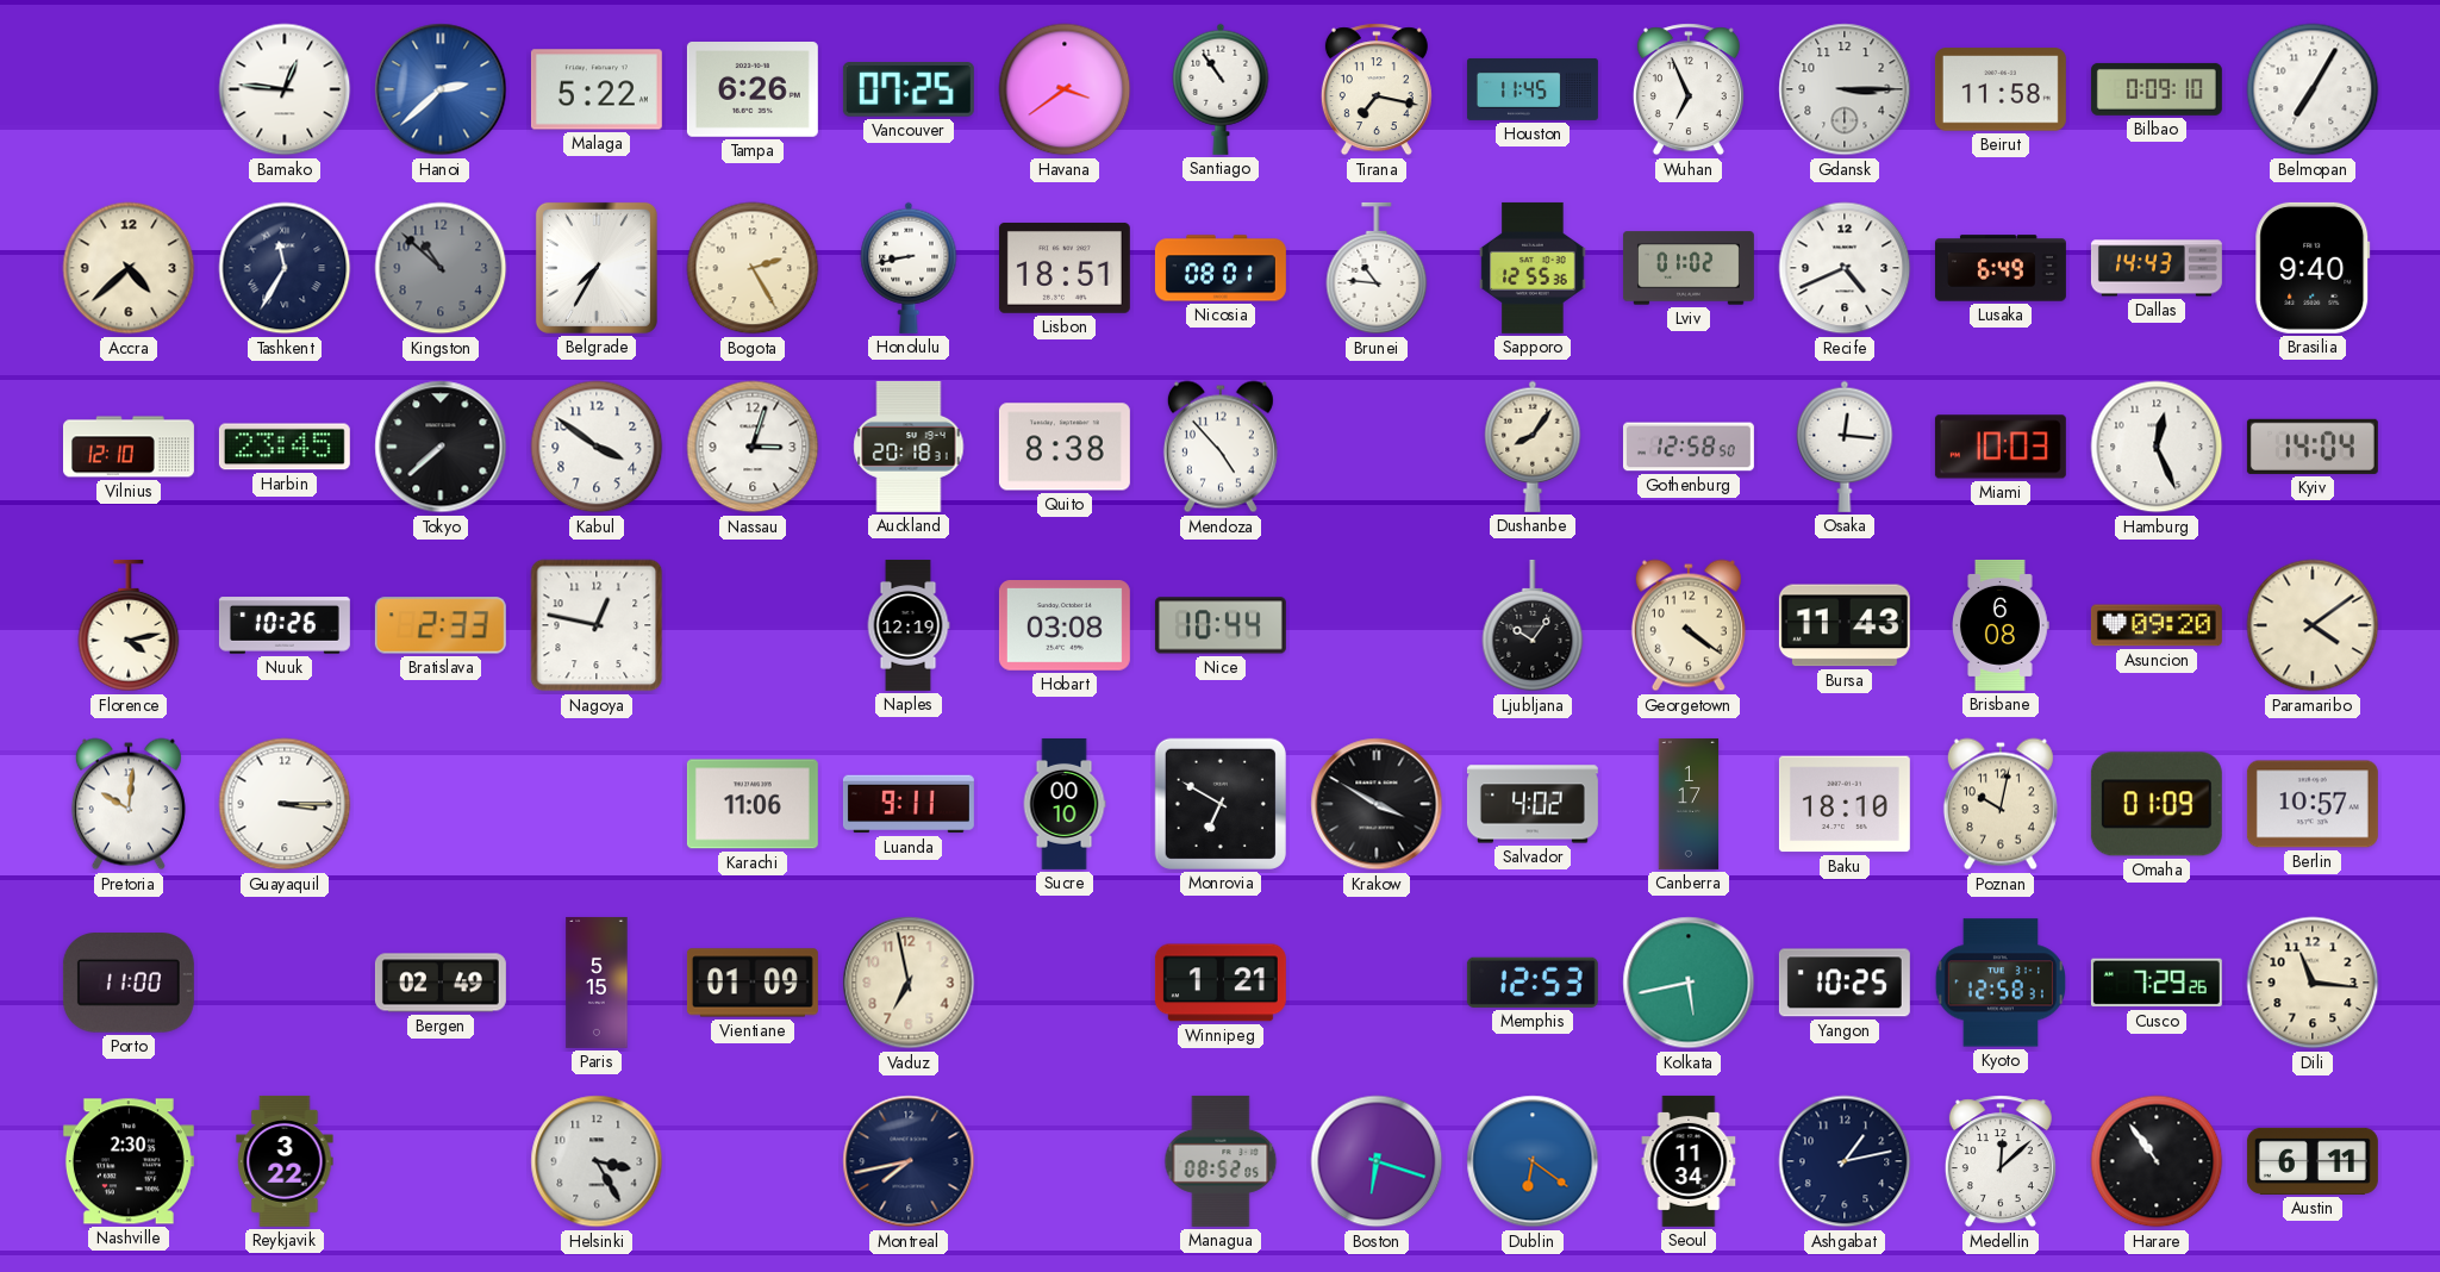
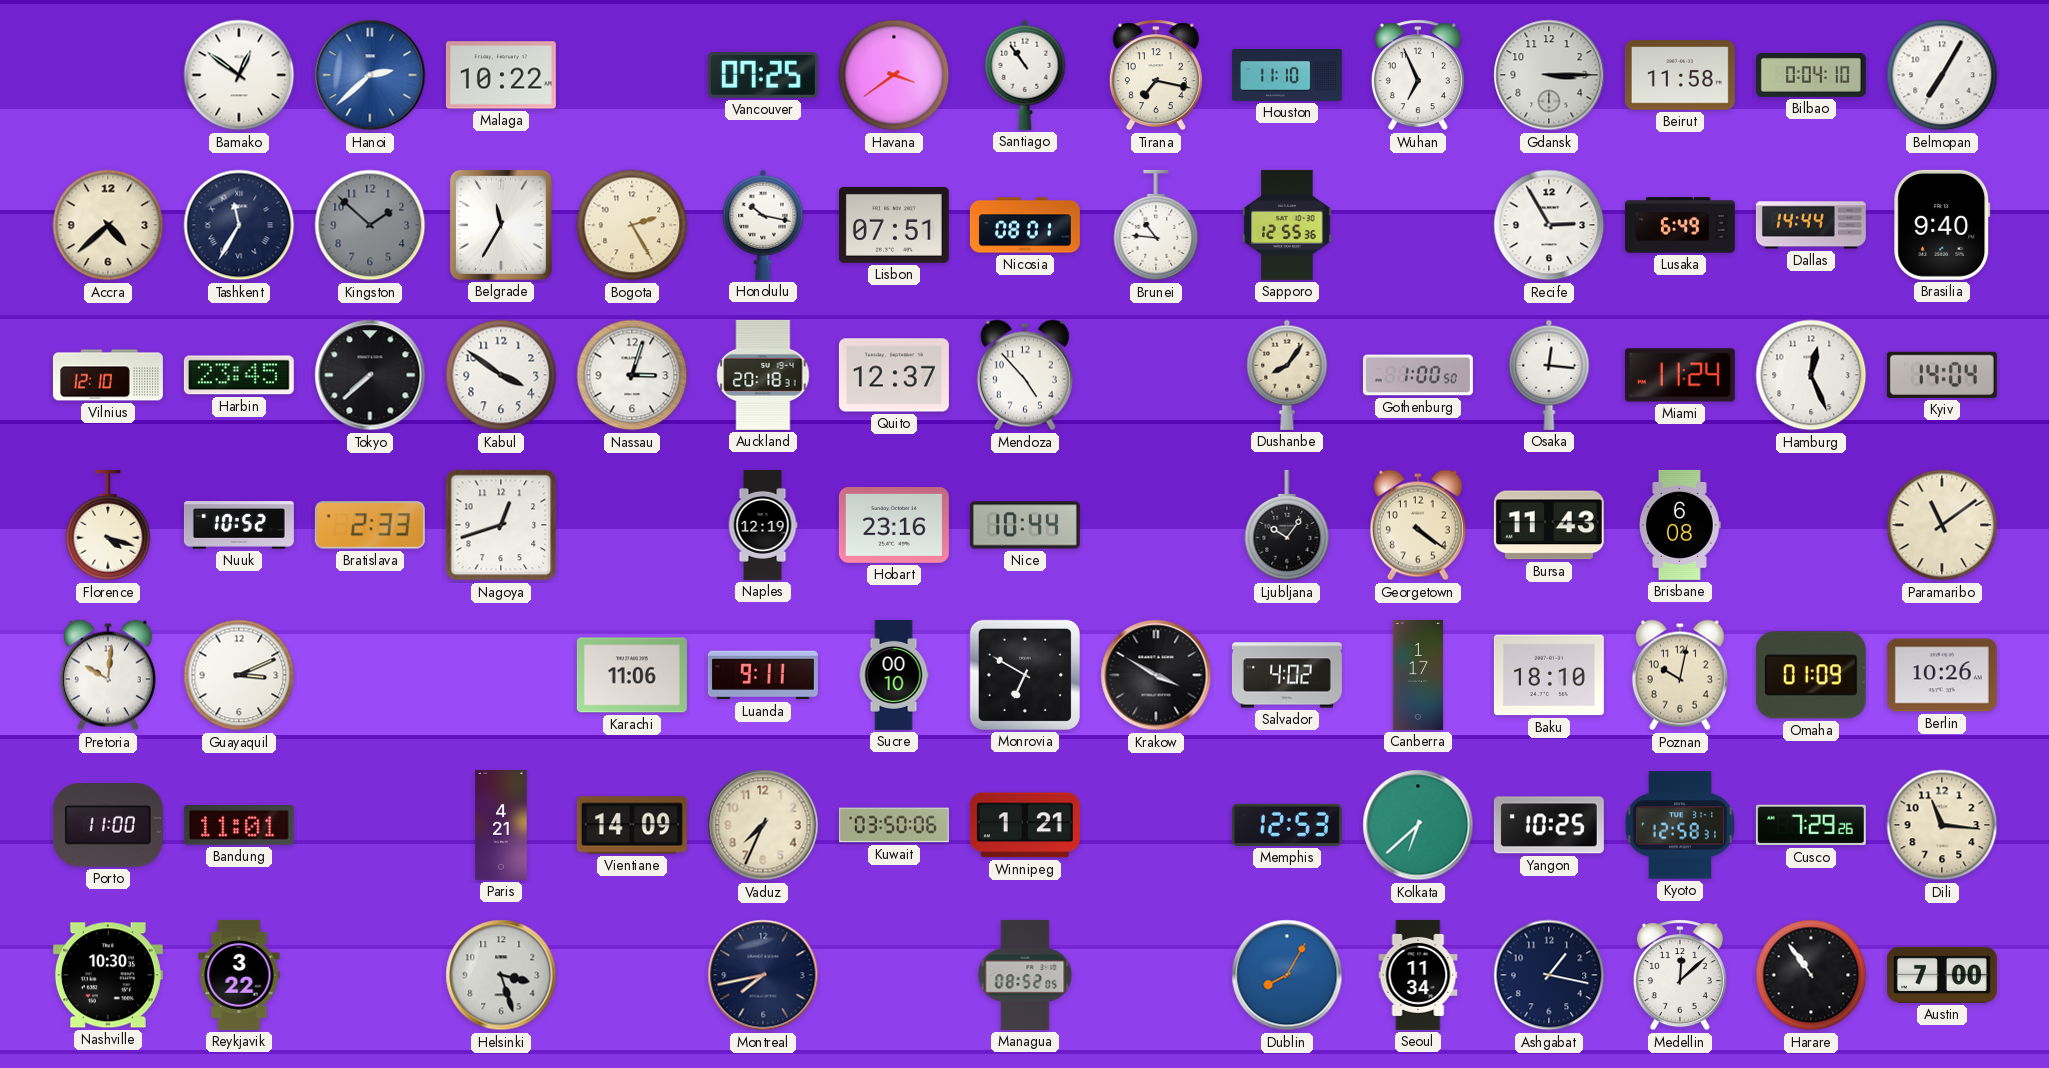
Bamako: 12:46 -> 12:51 (239, 75)
Malaga: 5:22 -> 10:22 (501, 75)
Tampa: 6:26 -> none (753, 91)
Houston: 11:45 -> 11:10 (1287, 75)
Bilbao: 0:09 -> 0:04 (1811, 75)
Kingston: 10:52 -> 1:52 (370, 225)
Belgrade: 7:35 -> 11:35 (501, 225)
Honolulu: 8:43 -> 10:17 (763, 225)
Lisbon: 18:51 -> 07:51 (894, 225)
Lviv: 01:02 -> none (1689, 268)
Recife: 4:41 -> 2:55 (1549, 225)
Dallas: 14:43 -> 14:44 (1811, 225)
Quito: 8:38 -> 12:37 (894, 375)
Gothenburg: 12:58 -> 1:00 (1418, 375)
Miami: 10:03 -> 11:24 (1680, 375)
Florence: 4:13 -> 4:18 (108, 525)
Nuuk: 10:26 -> 10:52 (239, 525)
Nagoya: 12:47 -> 12:42 (501, 525)
Hobart: 03:08 -> 23:16 (894, 526)
Asuncion: 09:20 -> none (2157, 625)
Paramaribo: 4:09 -> 11:09 (1942, 525)
Guayaquil: 3:15 -> 3:11 (239, 675)
Berlin: 10:57 -> 10:26 (1942, 675)
Bandung: none -> 11:01 (239, 826)
Bergen: 02:49 -> none (441, 983)
Paris: 5:15 -> 4:21 (501, 825)
Vientiane: 01:09 -> 14:09 (632, 825)
Vaduz: 6:58 -> 7:34 (763, 825)
Kuwait: none -> 03:50 (894, 825)
Kolkata: 5:43 -> 6:38 (1418, 825)
Nashville: 2:30 -> 10:30 (108, 975)
Helsinki: 3:25 -> 3:27 (501, 975)
Boston: 6:18 -> none (1377, 1161)
Dublin: 6:21 -> 8:05 (1287, 975)
Ashgabat: 1:13 -> 1:17 (1549, 975)
Austin: 6:11 -> 7:00 (1942, 975)
